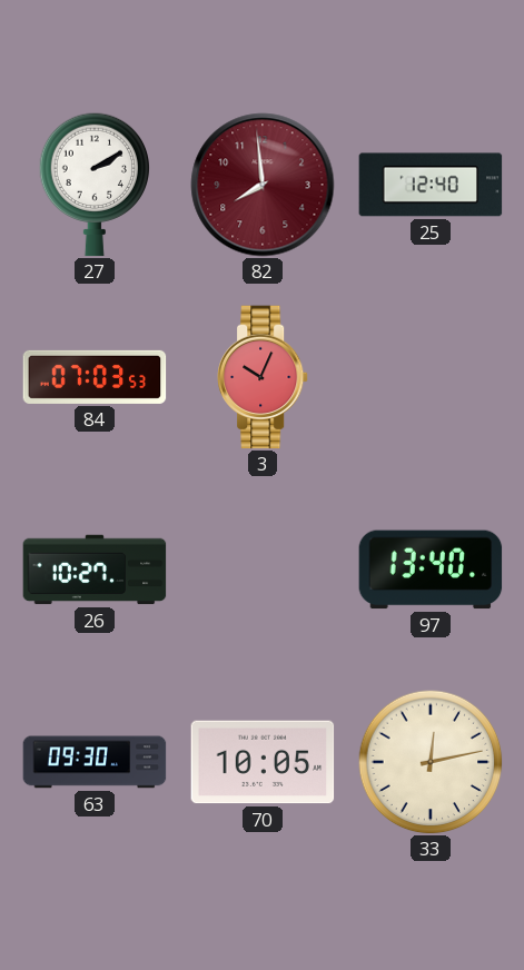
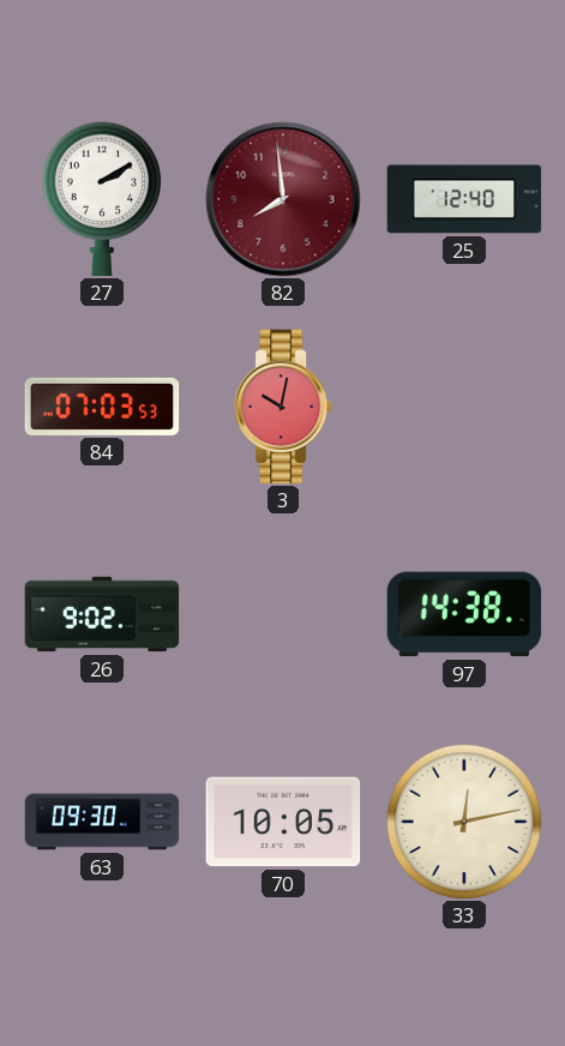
3: 10:04 -> 10:02 (284, 407)
26: 10:27 -> 9:02 (102, 614)
97: 13:40 -> 14:38 (464, 614)
